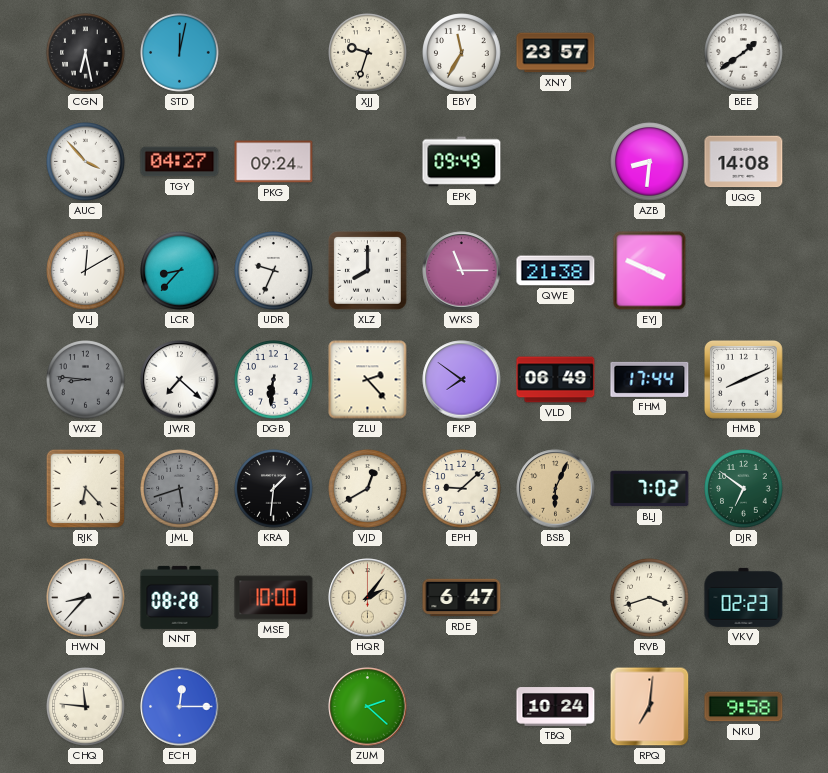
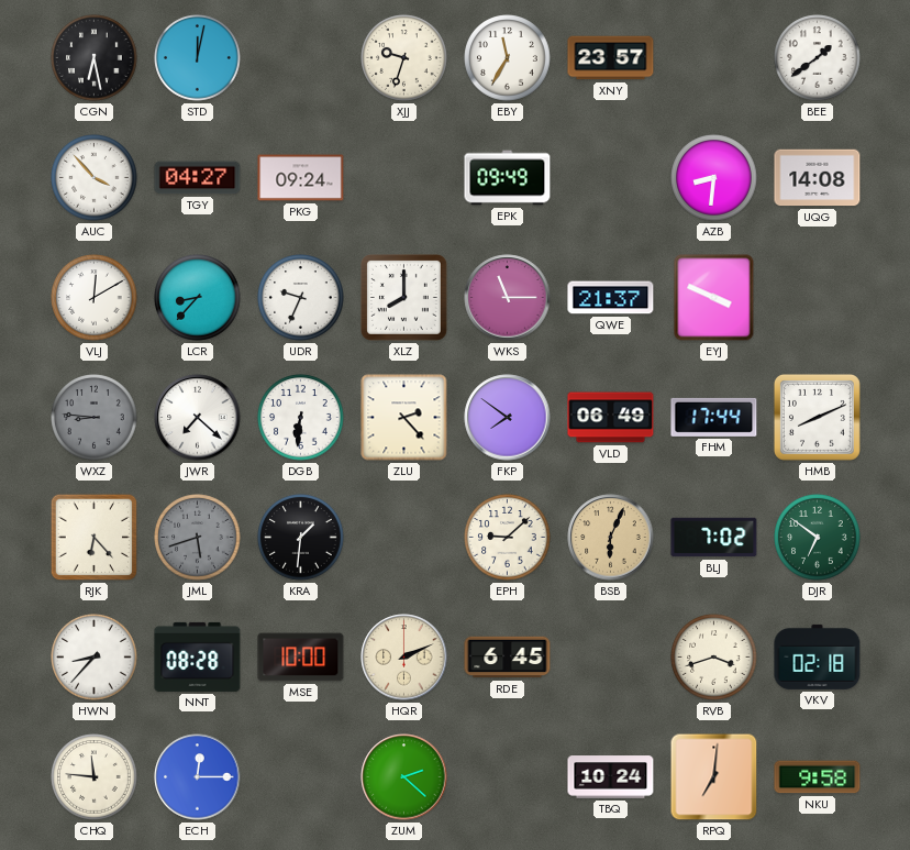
QWE: 21:38 -> 21:37 (611, 298)
VJD: 12:40 -> none (368, 489)
HQR: 2:06 -> 2:11 (404, 658)
RDE: 6:47 -> 6:45 (508, 658)
VKV: 02:23 -> 02:18 (818, 656)
